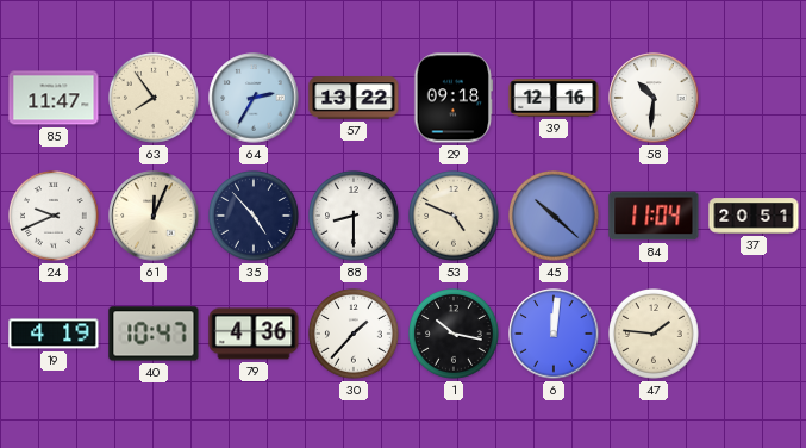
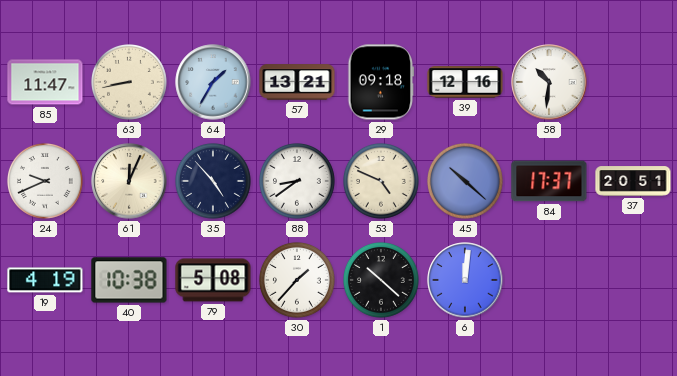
63: 7:54 -> 8:43 (130, 83)
64: 2:35 -> 1:35 (213, 82)
57: 13:22 -> 13:21 (297, 82)
88: 8:30 -> 8:39 (298, 182)
84: 11:04 -> 17:37 (549, 181)
40: 10:47 -> 10:38 (129, 280)
79: 4:36 -> 5:08 (213, 280)
1: 10:17 -> 10:22 (382, 281)
47: 1:46 -> none (655, 335)
